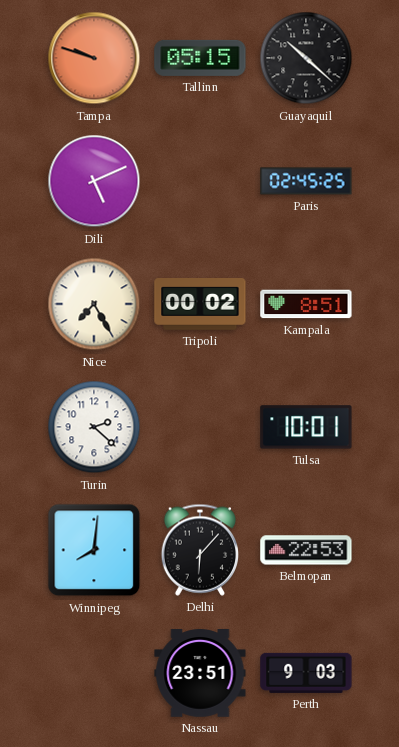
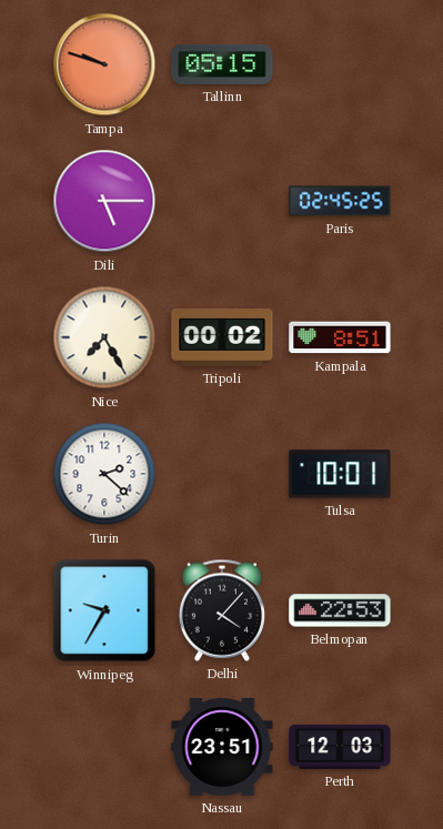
Guayaquil: 10:22 -> none (306, 58)
Dili: 5:11 -> 5:15 (104, 201)
Winnipeg: 8:01 -> 9:35 (104, 610)
Delhi: 6:07 -> 4:07 (221, 610)
Perth: 9:03 -> 12:03 (340, 747)
